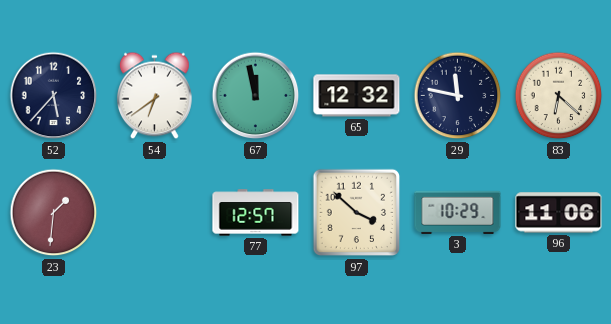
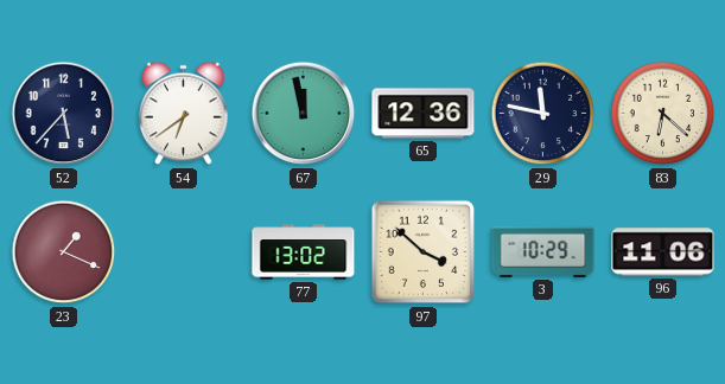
65: 12:32 -> 12:36 (424, 114)
23: 1:31 -> 1:19 (64, 252)
77: 12:57 -> 13:02 (304, 252)
